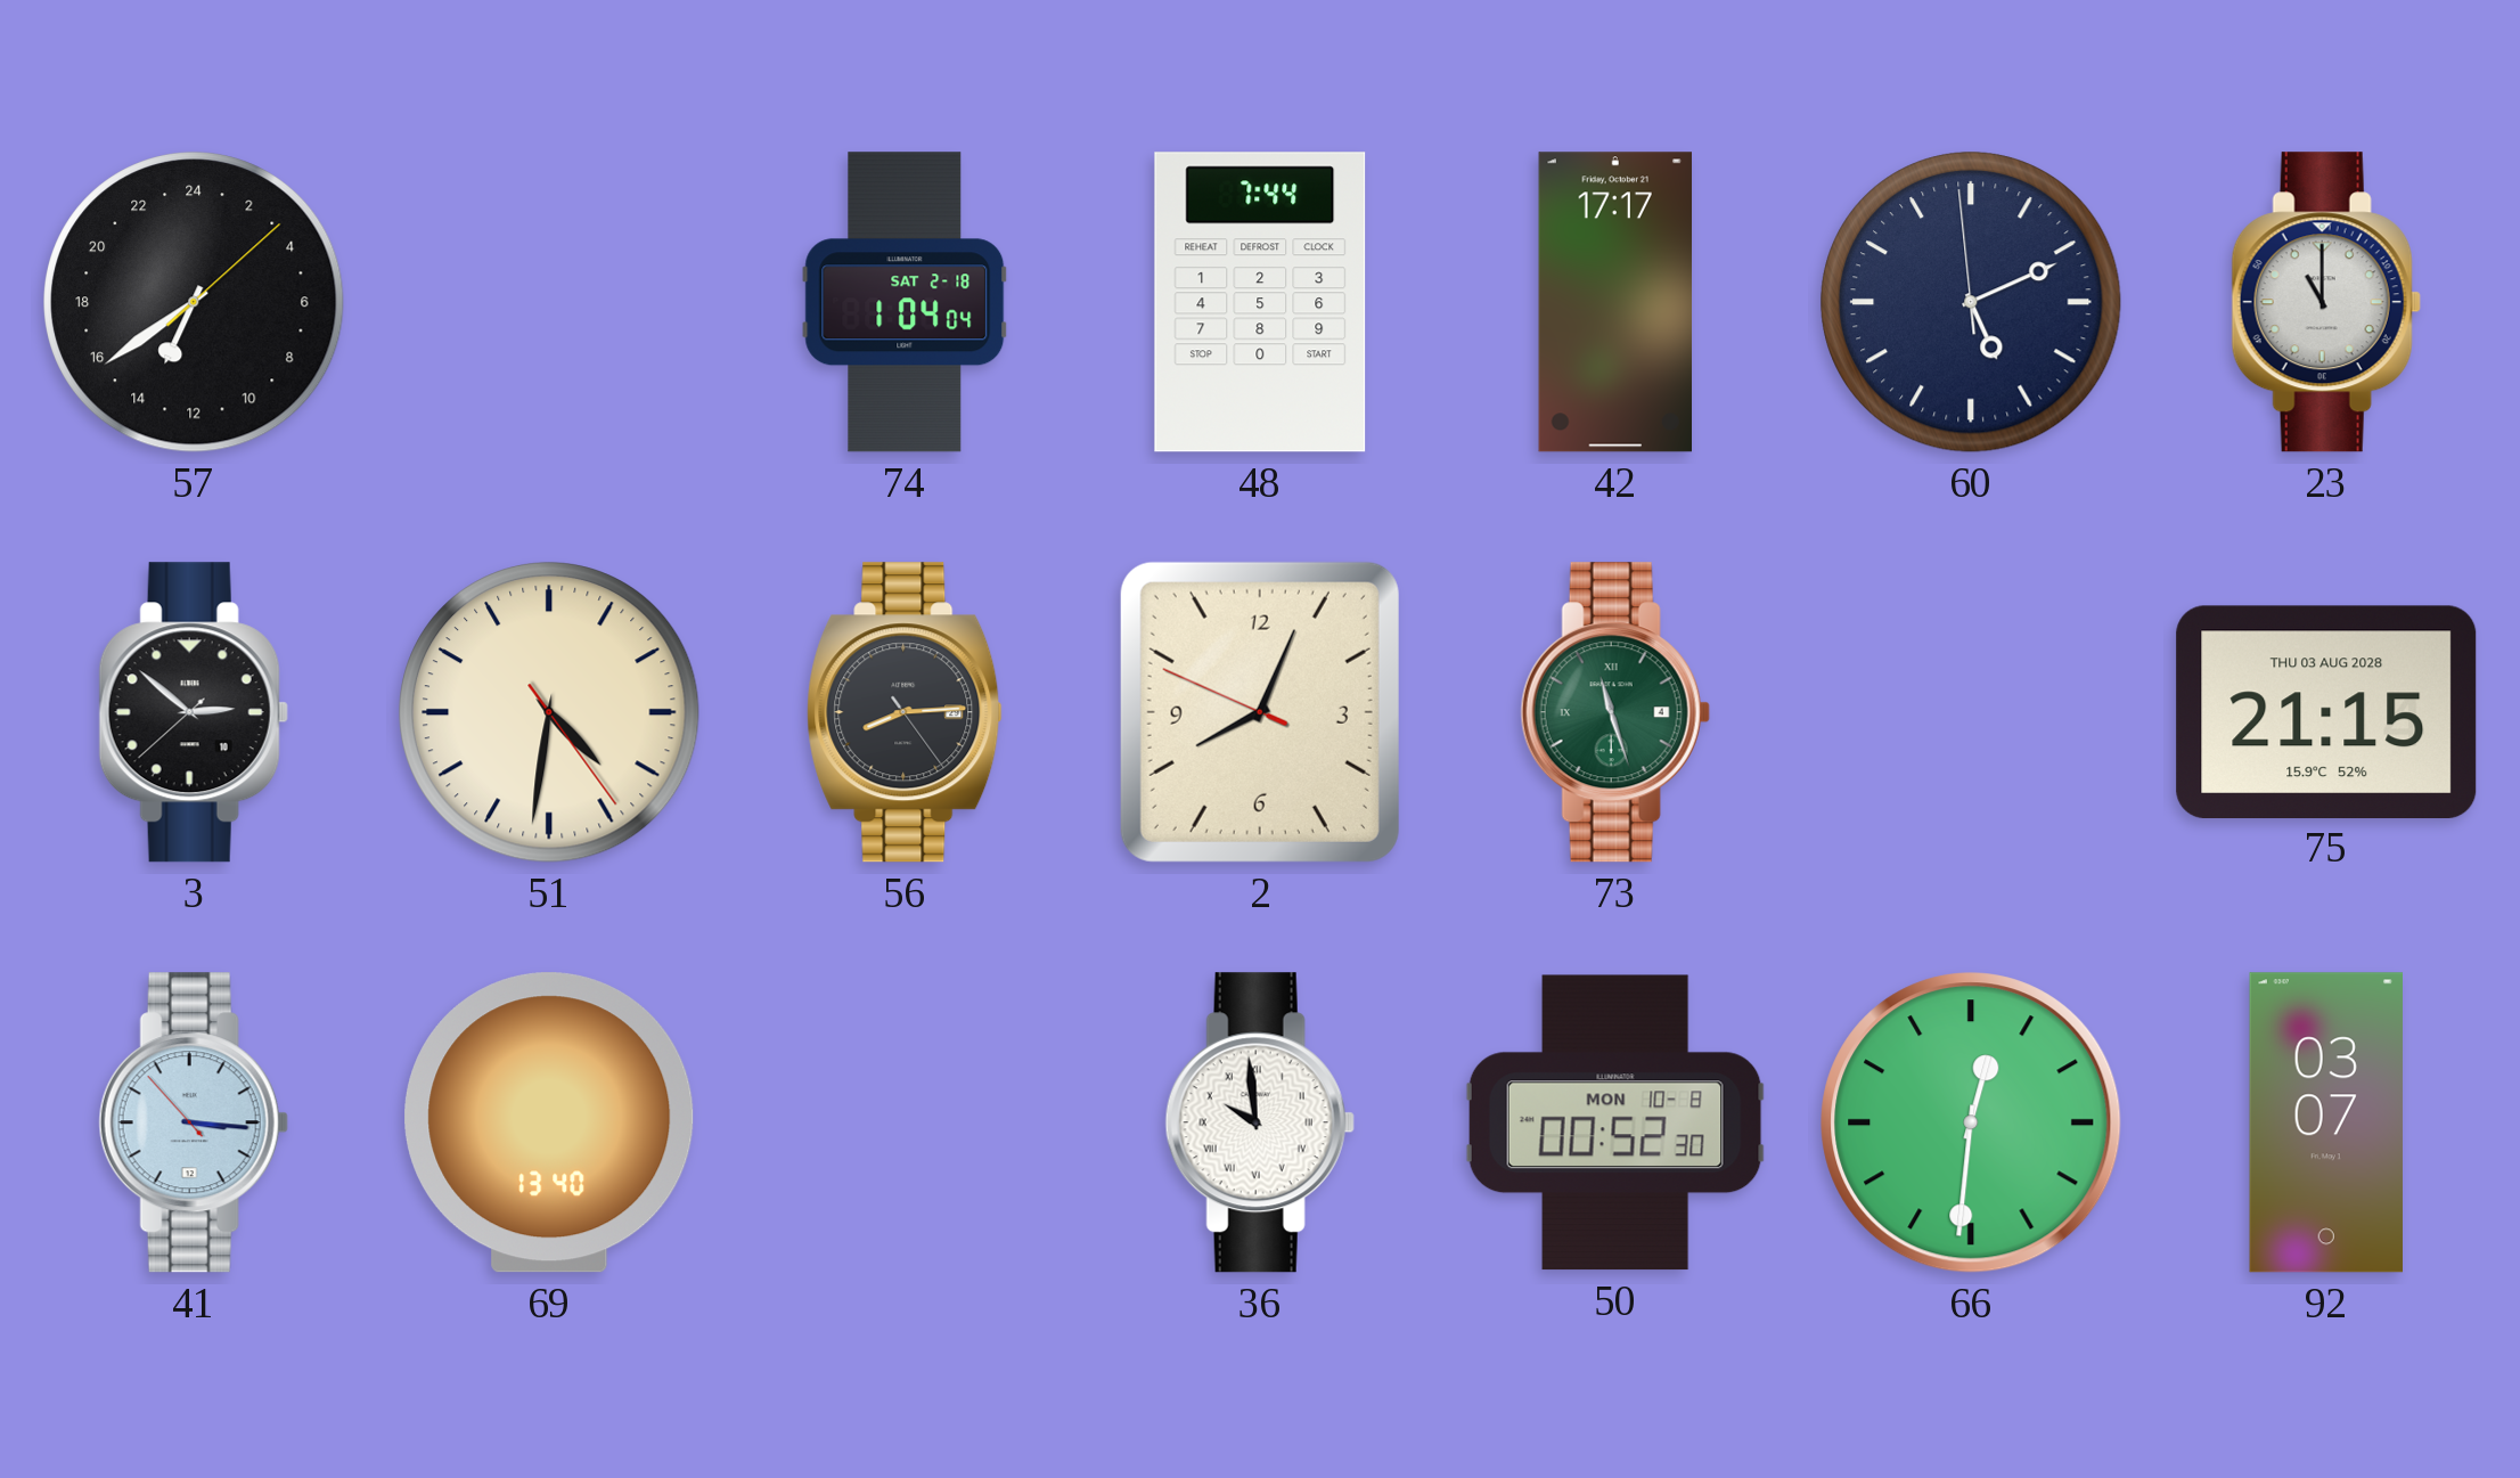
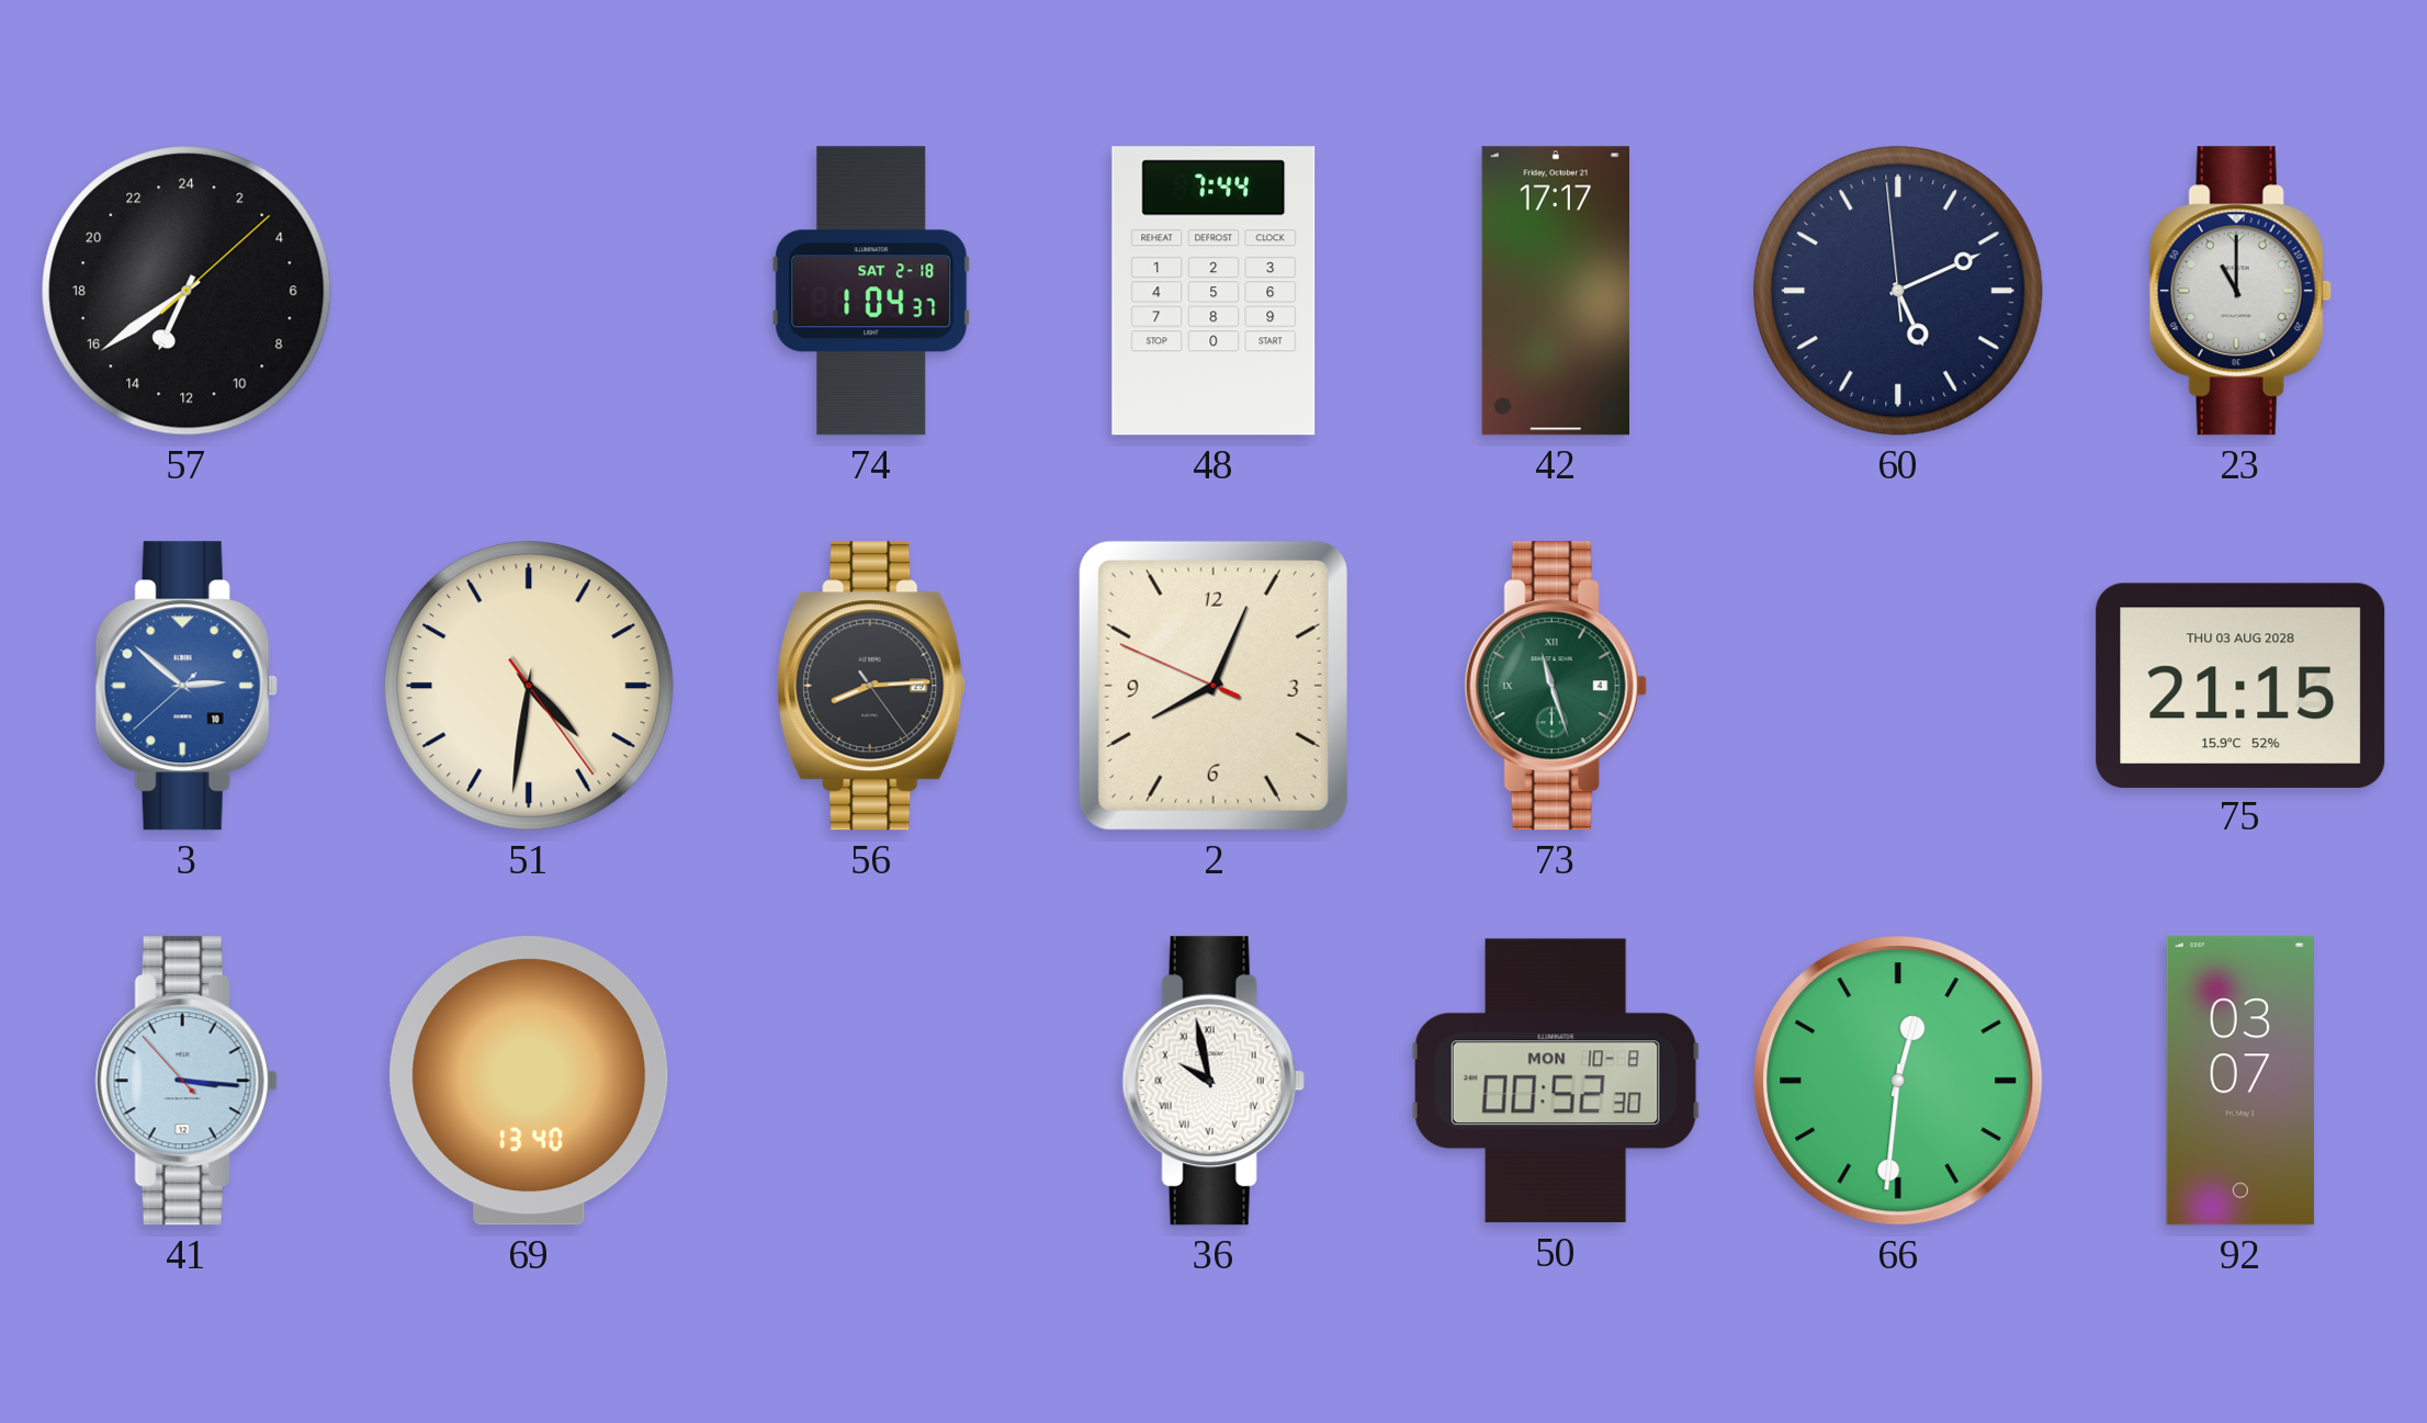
74: 1:04:04 -> 1:04:37 (871, 291)
3 dial: black -> blue (187, 686)
36: 9:59 -> 9:58 (1213, 1081)
